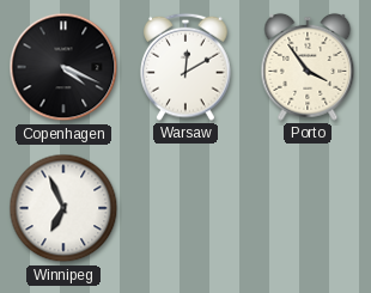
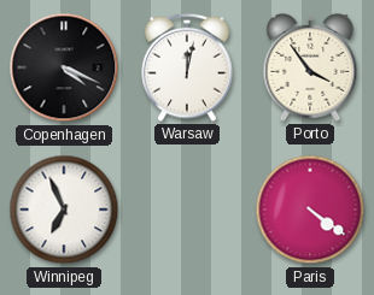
Warsaw: 12:10 -> 12:02 (187, 67)
Paris: none -> 4:21 (310, 210)
